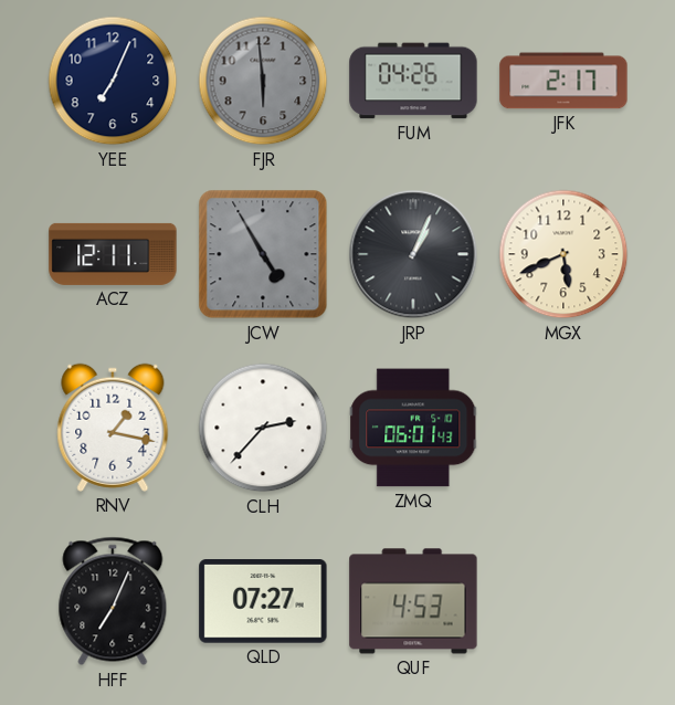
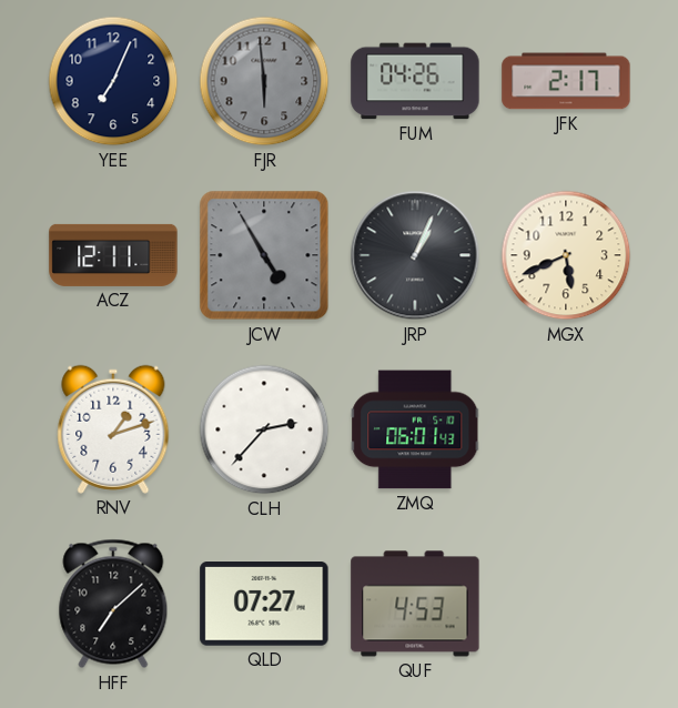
RNV: 1:17 -> 1:12 (113, 429)
HFF: 7:04 -> 7:08 (113, 604)
